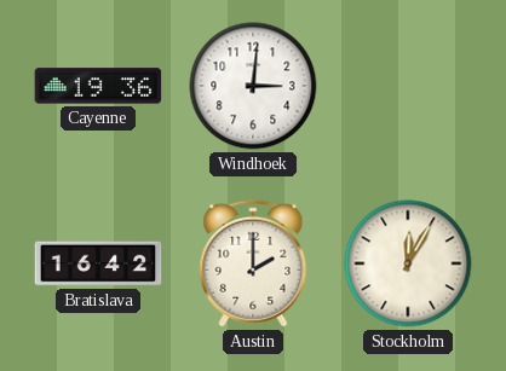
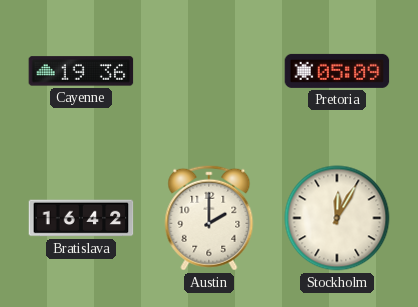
Windhoek: 3:01 -> none (253, 86)
Pretoria: none -> 05:09 (337, 71)
